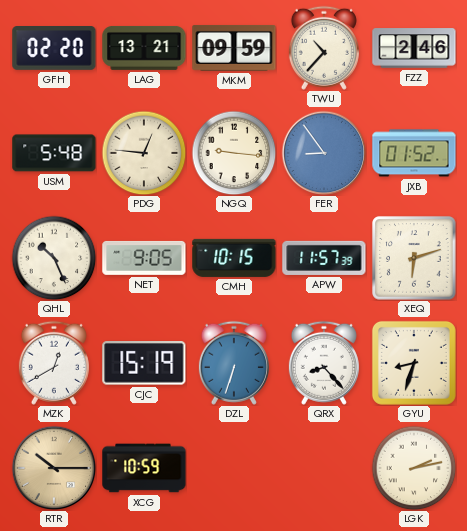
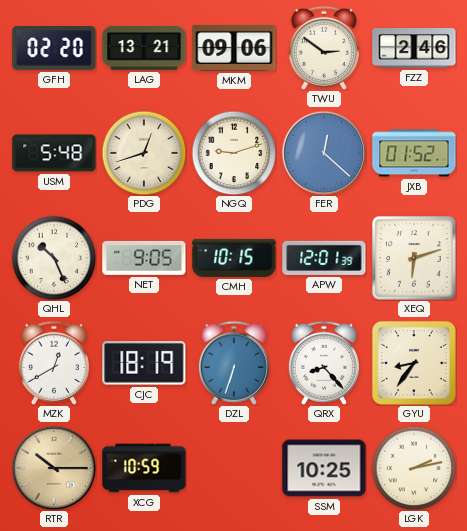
MKM: 09:59 -> 09:06 (234, 48)
TWU: 10:37 -> 2:51 (324, 48)
PDG: 12:46 -> 12:42 (144, 153)
NGQ: 9:16 -> 9:12 (234, 153)
FER: 8:54 -> 12:22 (324, 153)
APW: 11:57 -> 12:01 (324, 258)
CJC: 15:19 -> 18:19 (144, 364)
GYU: 8:33 -> 8:36 (414, 363)
SSM: none -> 10:25 (324, 468)
